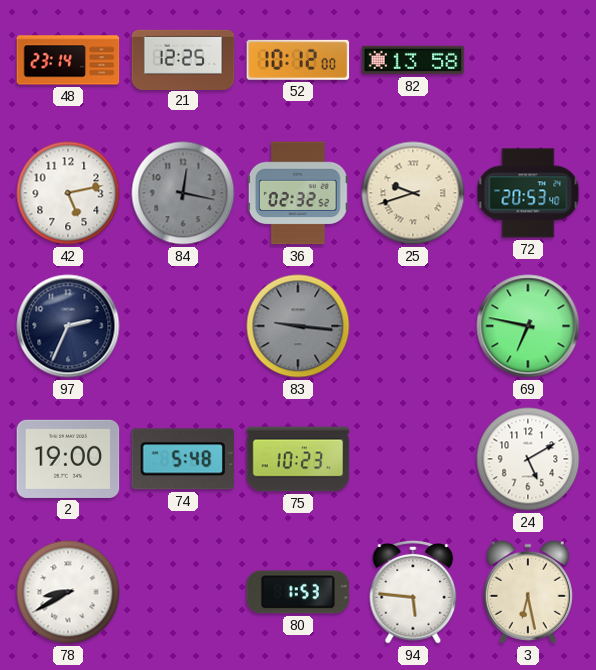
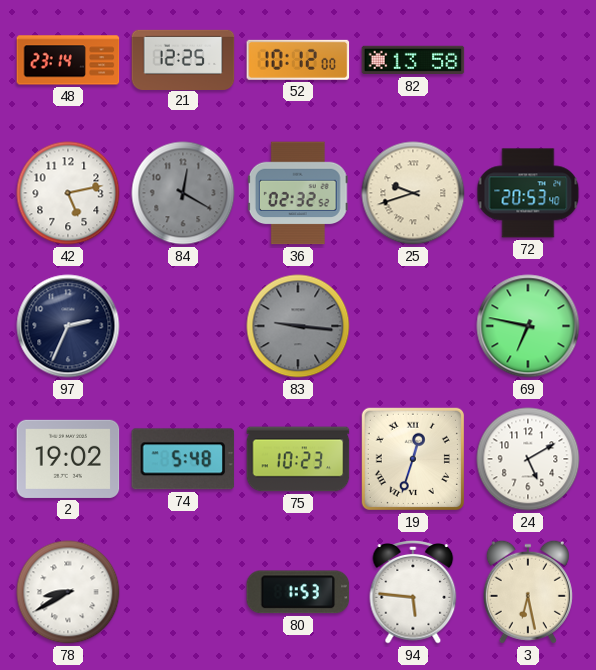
84: 12:17 -> 12:20 (183, 193)
2: 19:00 -> 19:02 (68, 459)
19: none -> 12:33 (413, 459)
